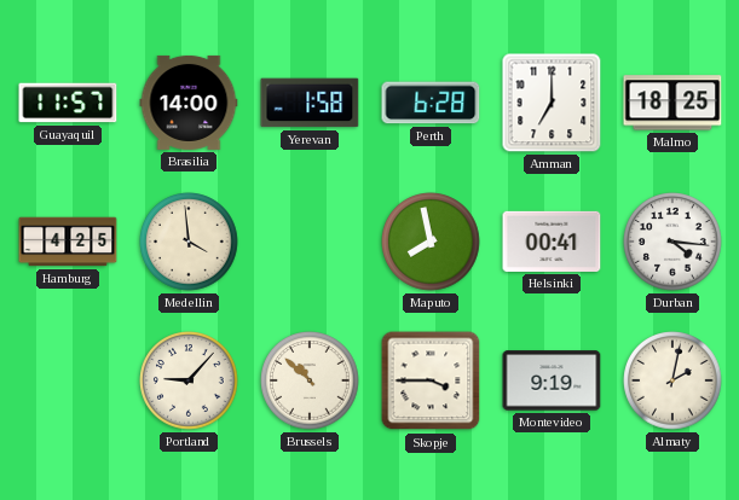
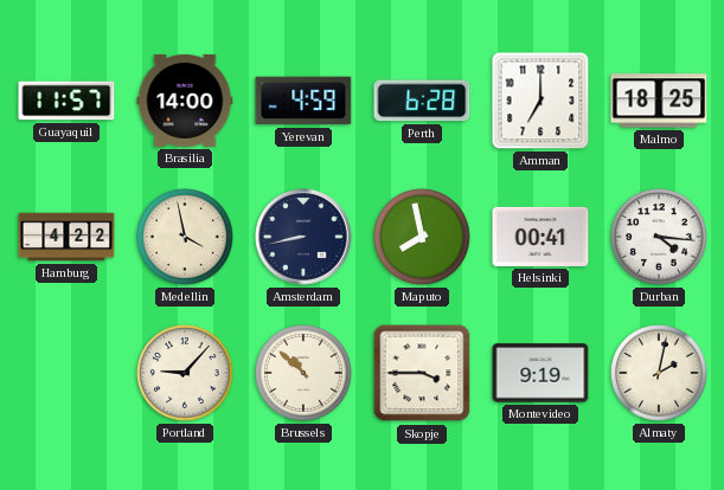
Yerevan: 1:58 -> 4:59 (303, 101)
Hamburg: 4:25 -> 4:22 (66, 237)
Medellin: 3:59 -> 3:58 (185, 237)
Amsterdam: none -> 8:43 (303, 237)
